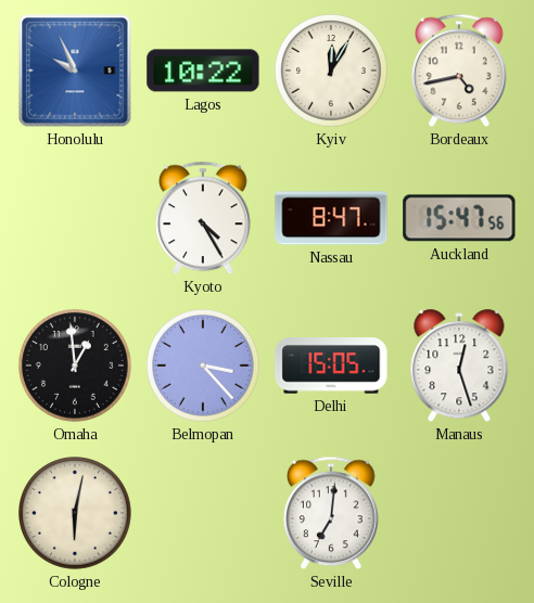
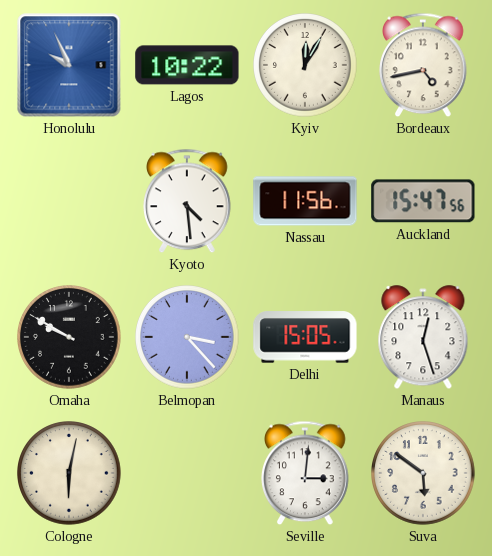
Kyoto: 4:25 -> 4:29 (188, 201)
Nassau: 8:47 -> 11:56 (305, 201)
Omaha: 12:59 -> 9:50 (70, 338)
Seville: 7:01 -> 3:01 (306, 473)
Suva: none -> 5:51 (424, 474)
